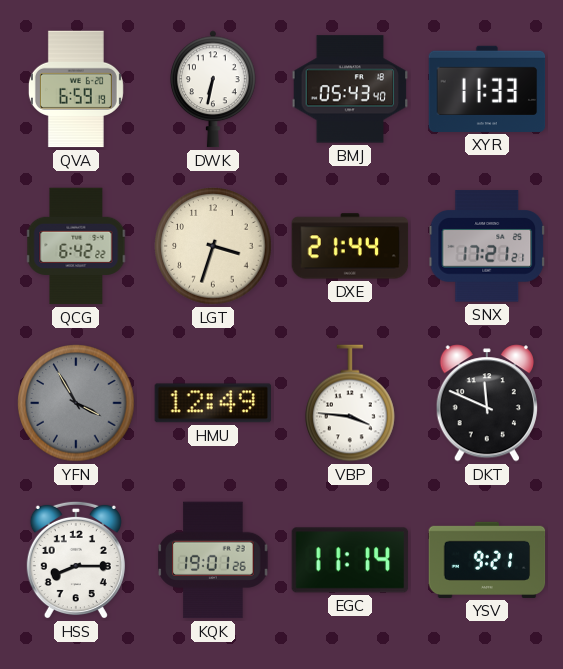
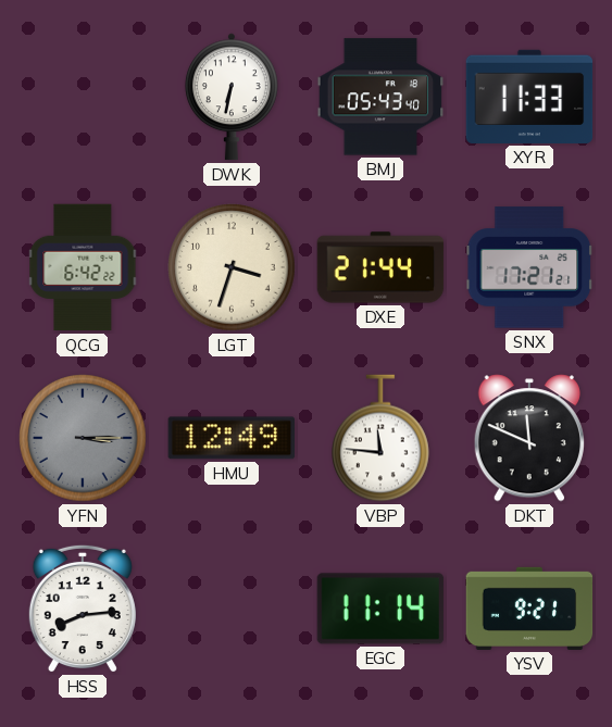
QVA: 6:59 -> none (76, 89)
YFN: 3:55 -> 3:15 (83, 438)
VBP: 3:46 -> 11:46 (380, 438)
HSS: 8:15 -> 8:14 (83, 609)
KQK: 19:01 -> none (213, 560)
